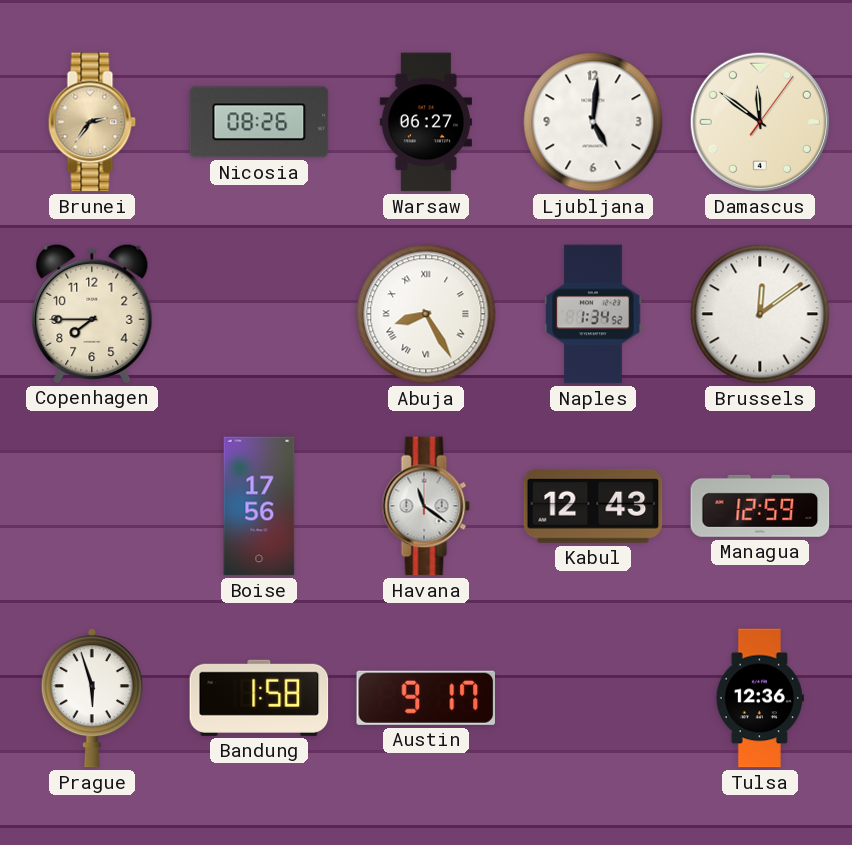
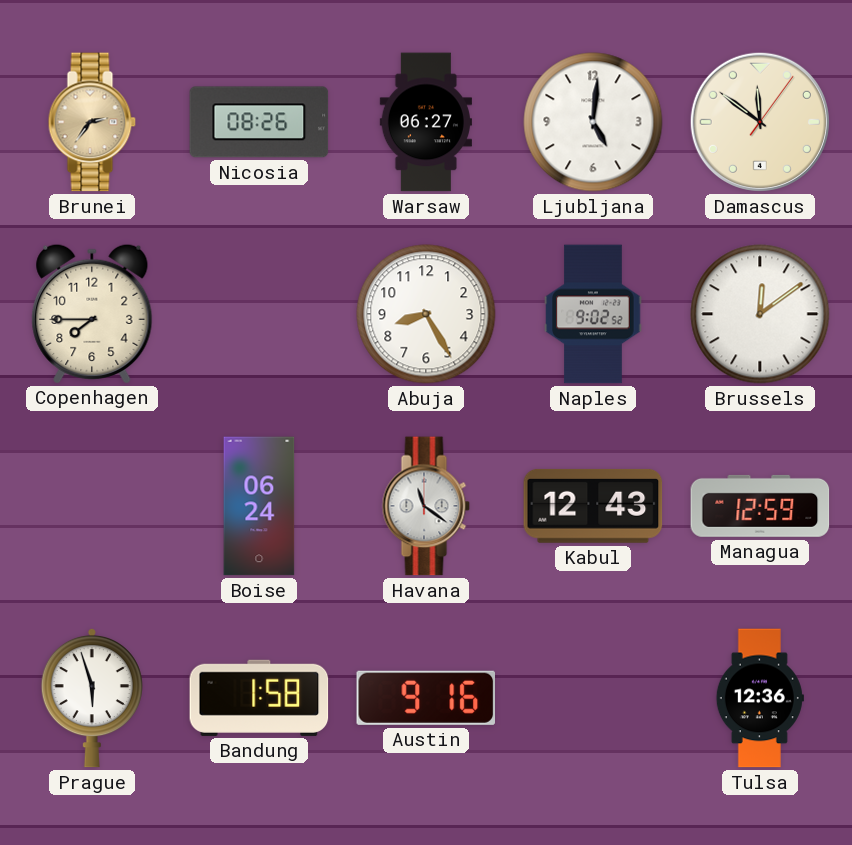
Abuja numerals: Roman -> Arabic (426, 314)
Naples: 1:34 -> 9:02 (593, 314)
Boise: 17:56 -> 06:24 (259, 506)
Austin: 9:17 -> 9:16 (425, 698)
